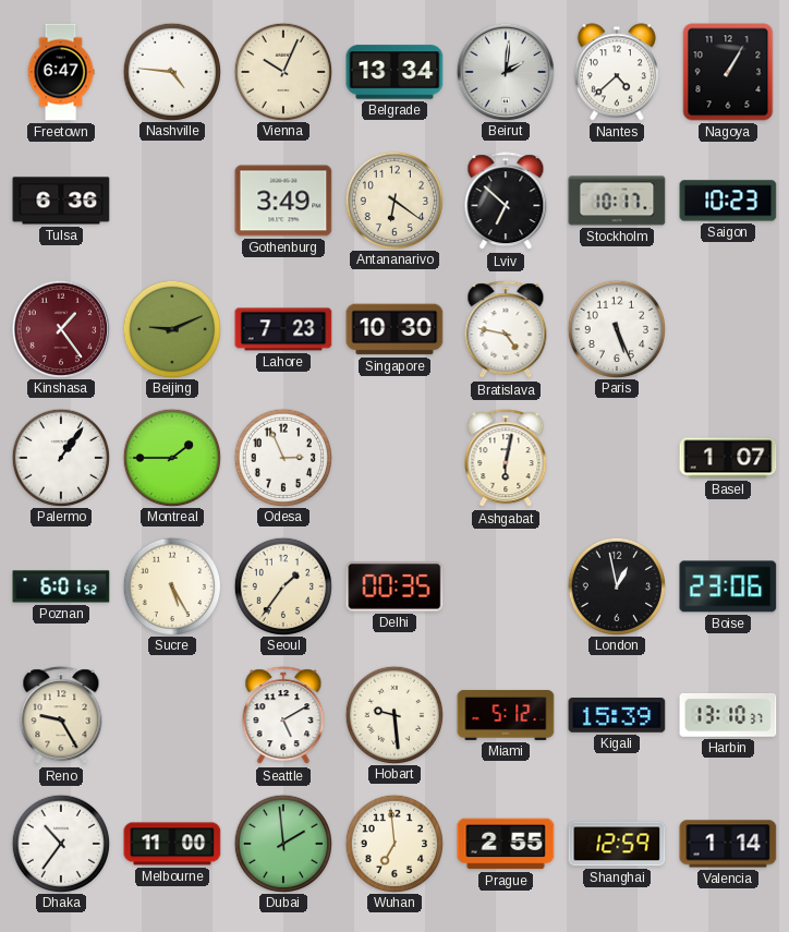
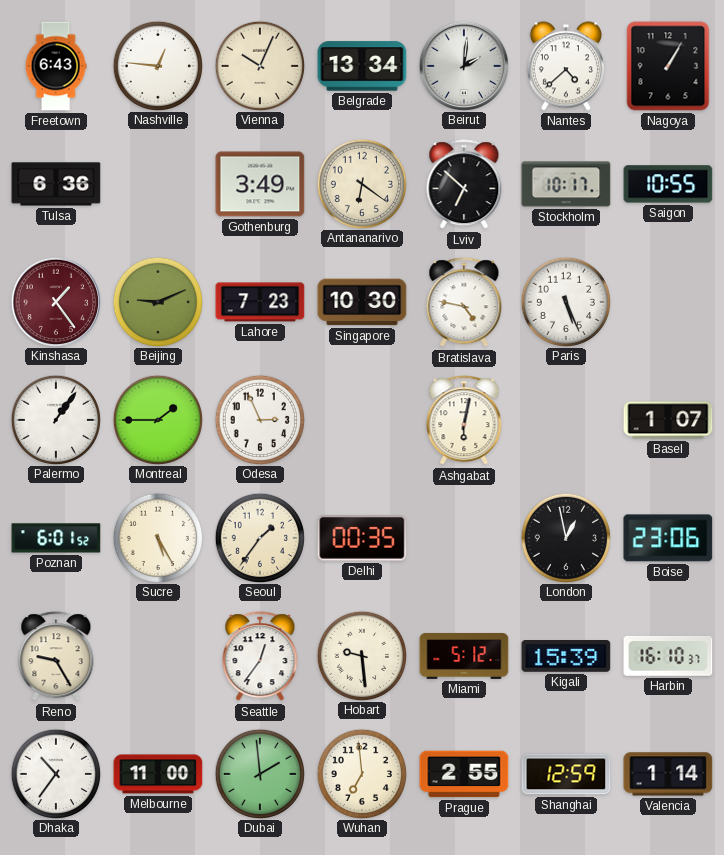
Freetown: 6:47 -> 6:43 (56, 66)
Nashville: 4:46 -> 12:46 (157, 65)
Saigon: 10:23 -> 10:55 (668, 184)
Seattle: 5:10 -> 12:36 (260, 657)
Harbin: 13:10 -> 16:10 (668, 656)
